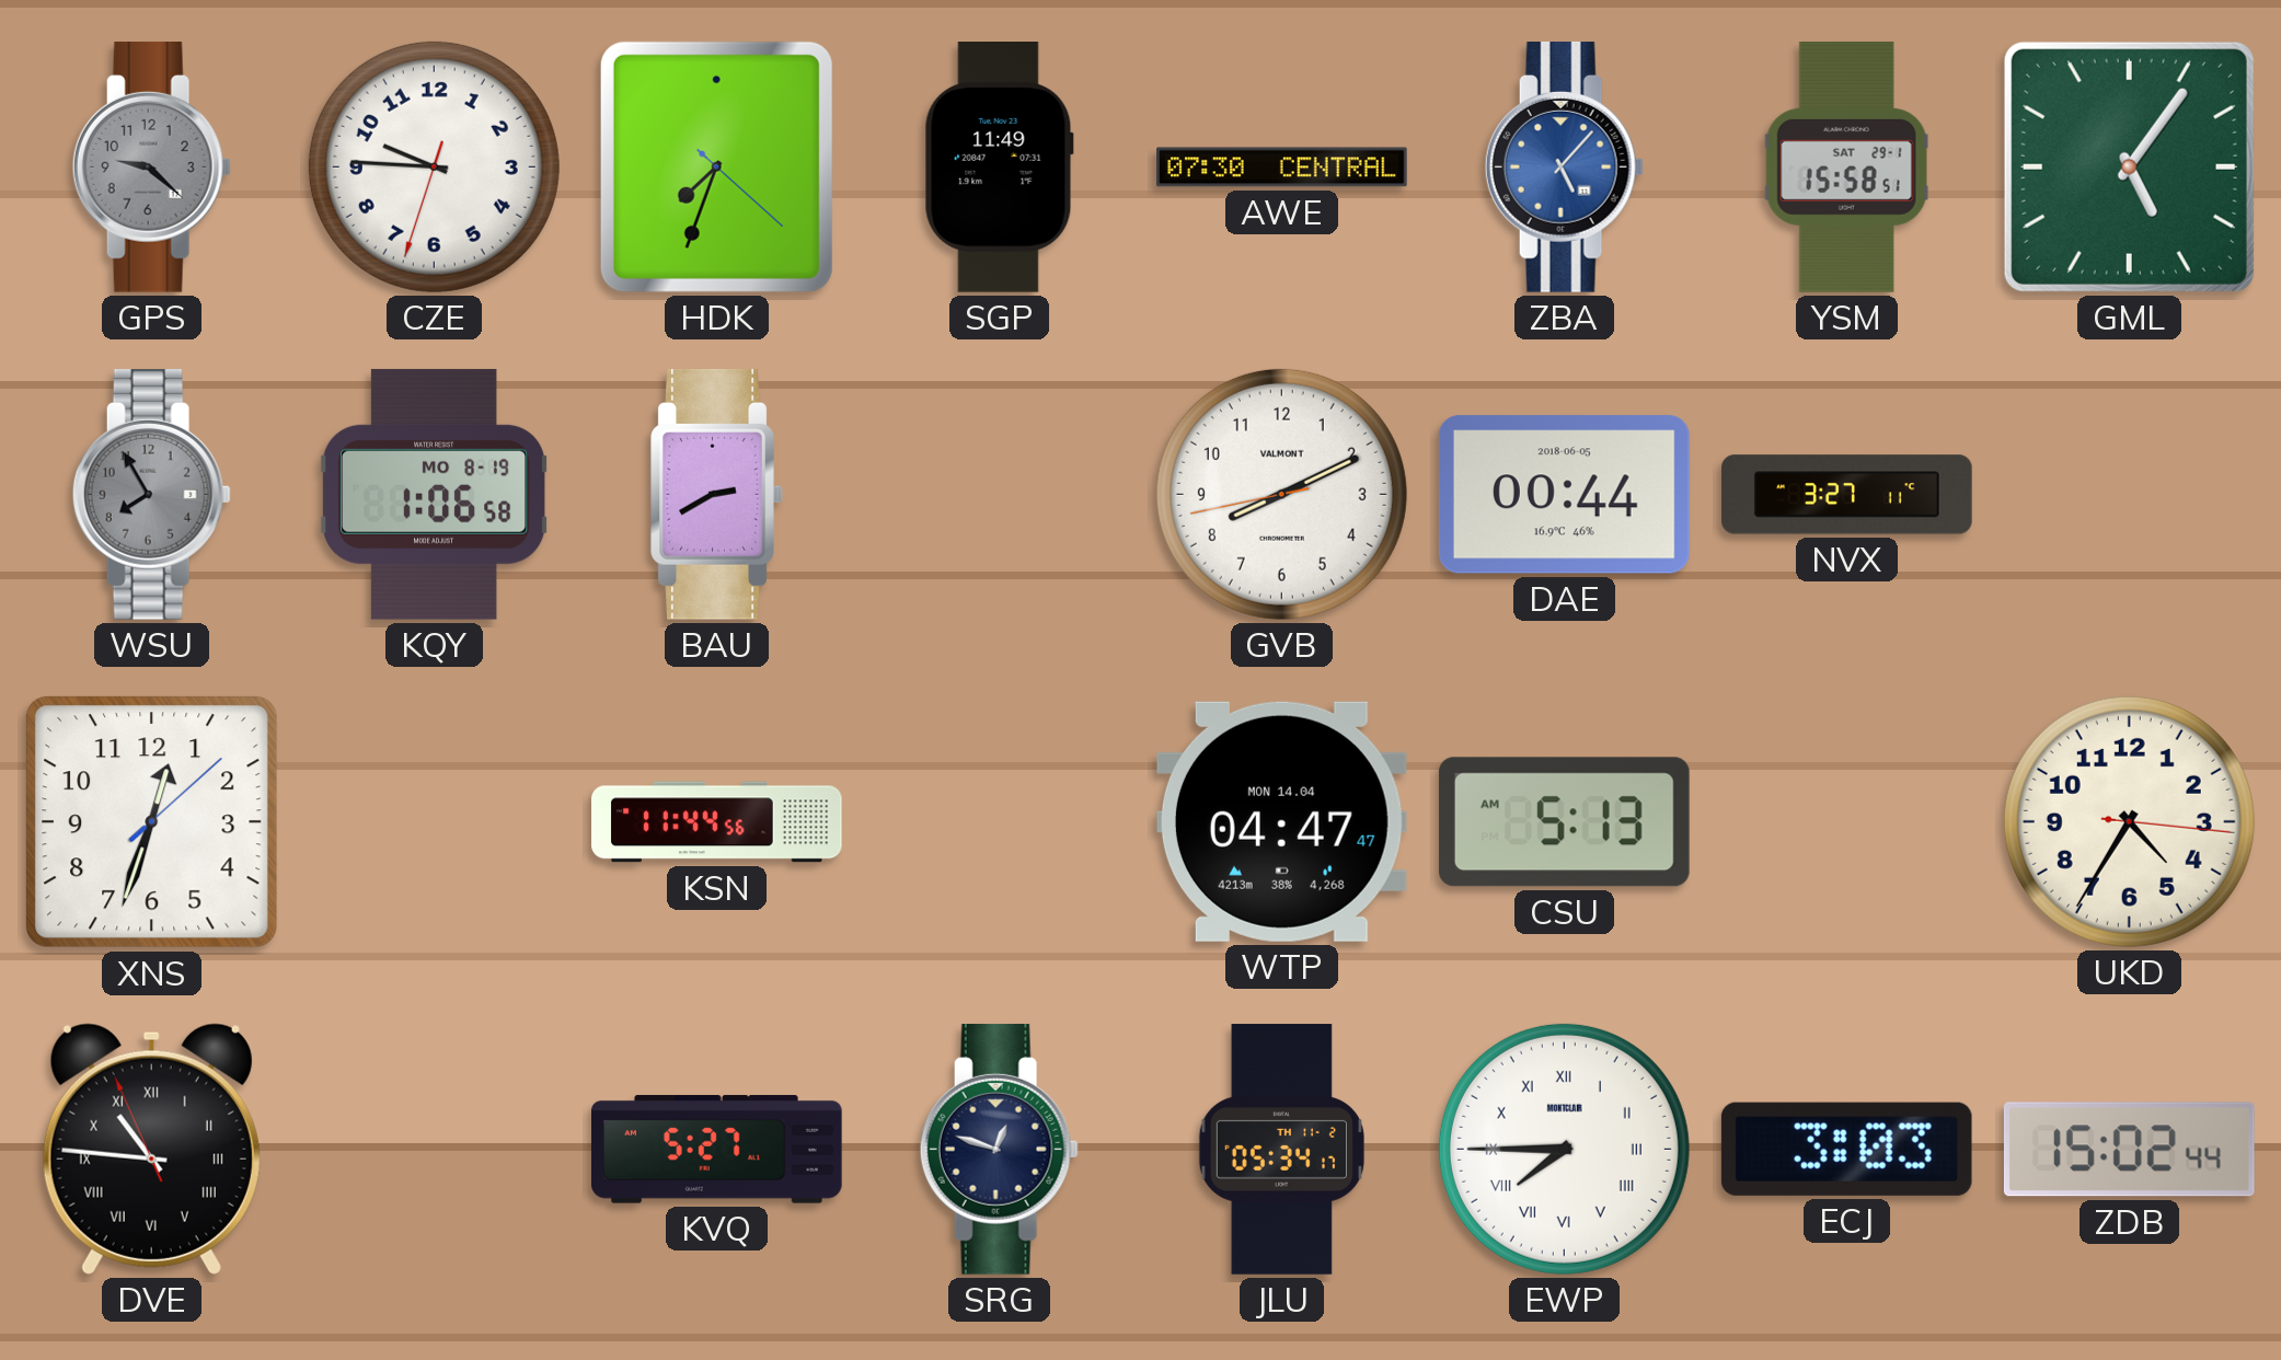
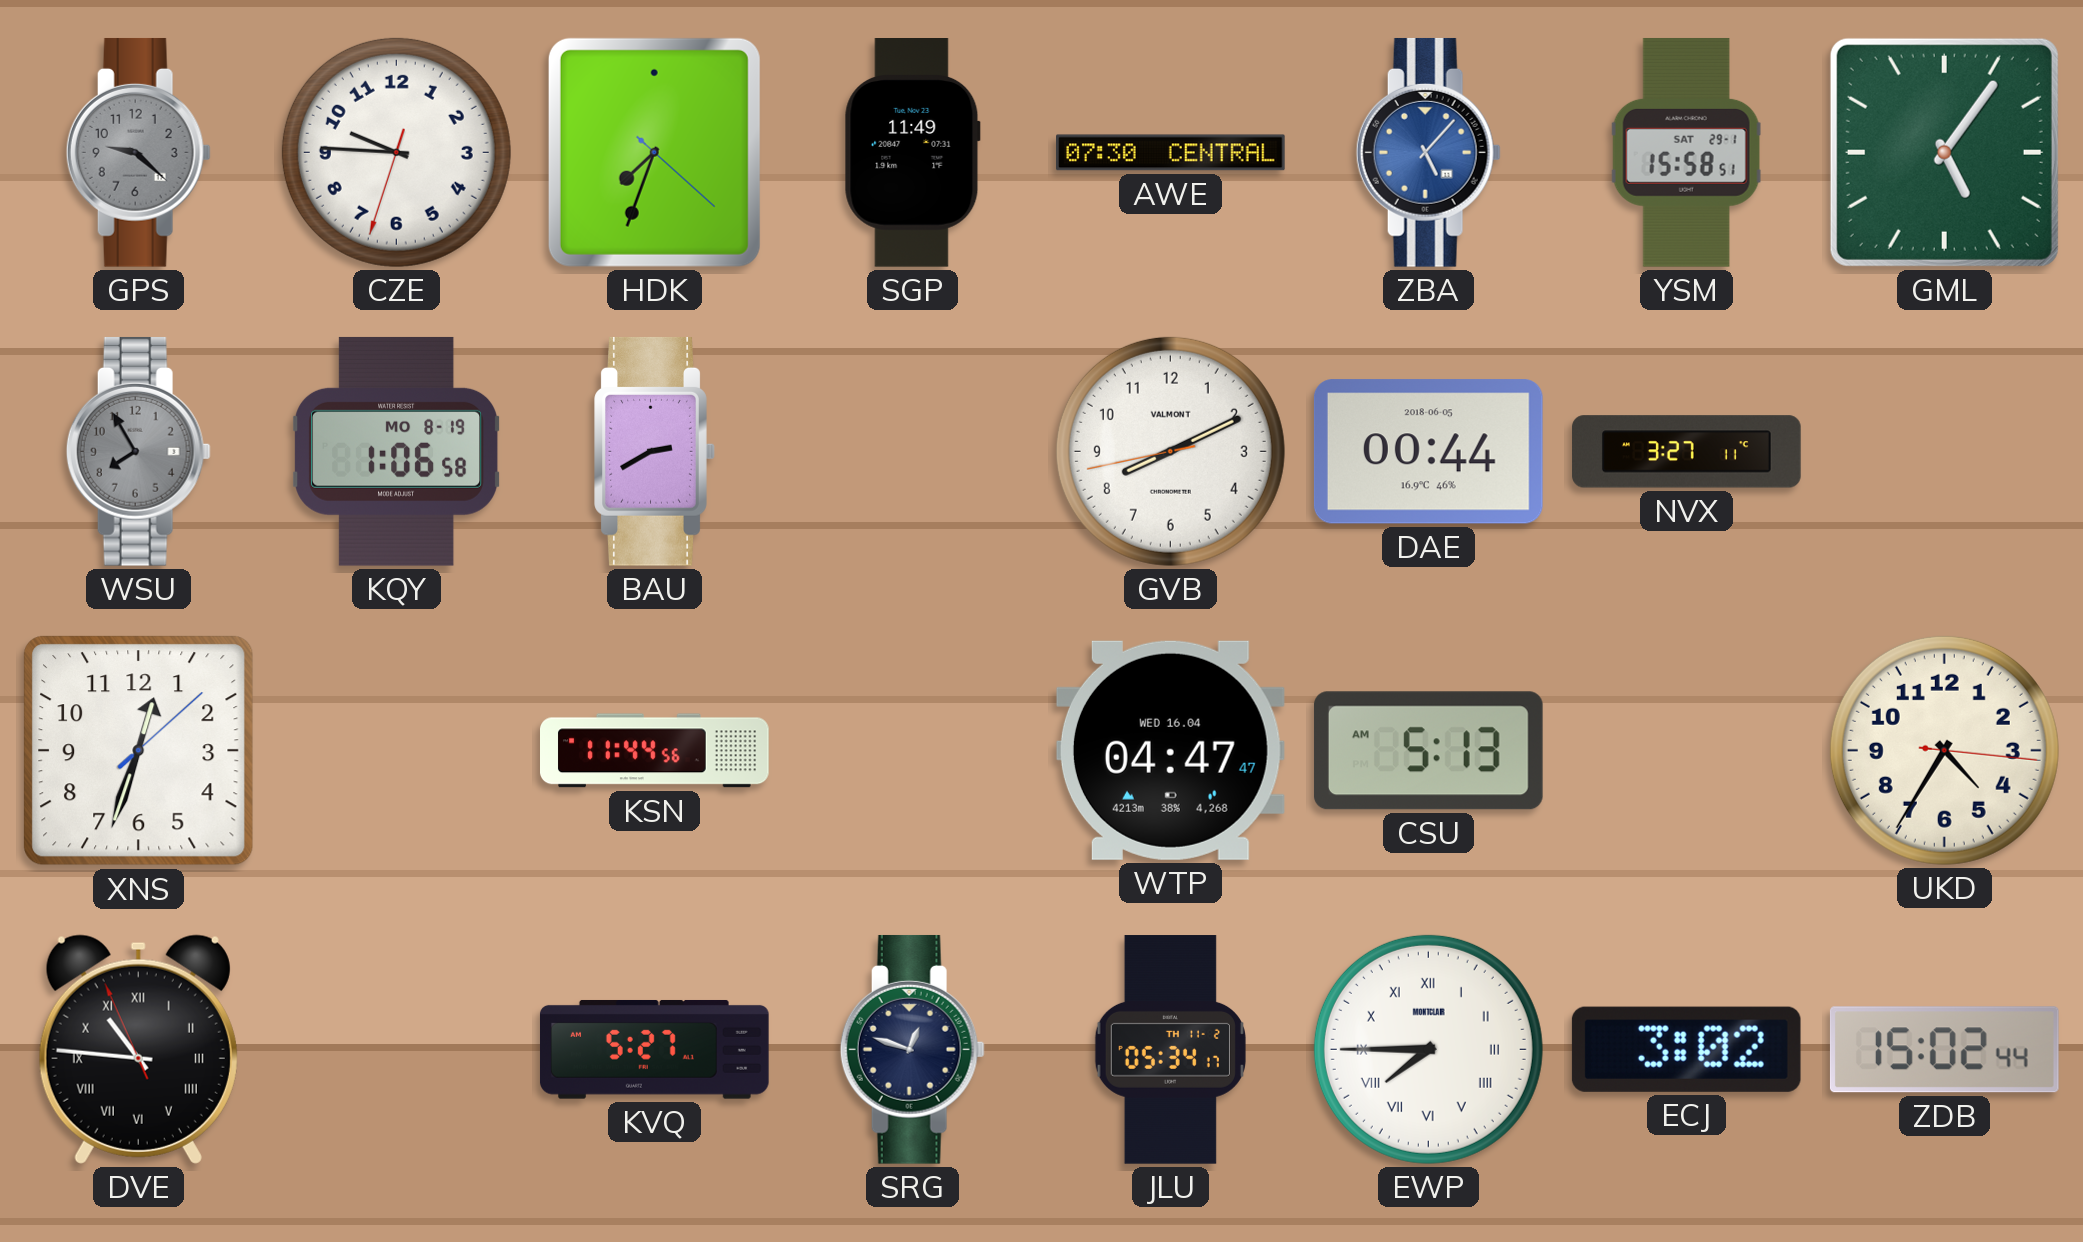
WTP date: MON 14.04 -> WED 16.04 (1170, 750)
ECJ: 3:03 -> 3:02 (1686, 1049)
